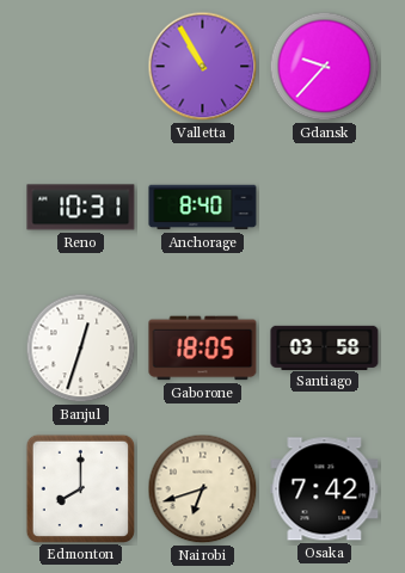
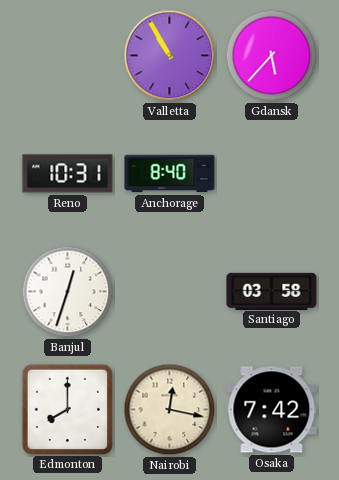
Gdansk: 9:37 -> 5:37 (272, 56)
Gaborone: 18:05 -> none (203, 349)
Nairobi: 6:42 -> 12:17 (170, 410)
